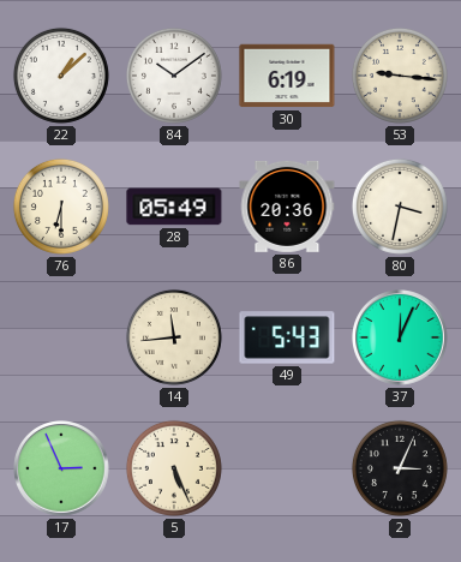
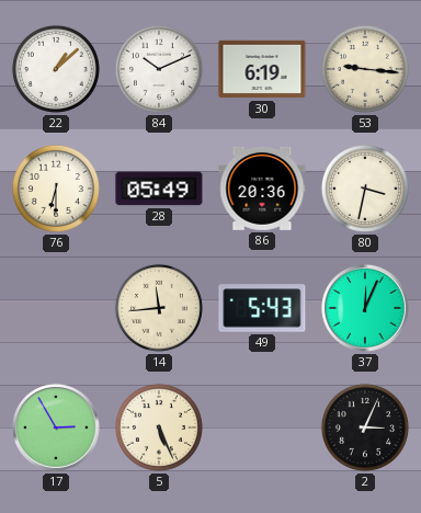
84: 10:09 -> 10:11 (159, 69)
17: 2:56 -> 2:55 (56, 428)
